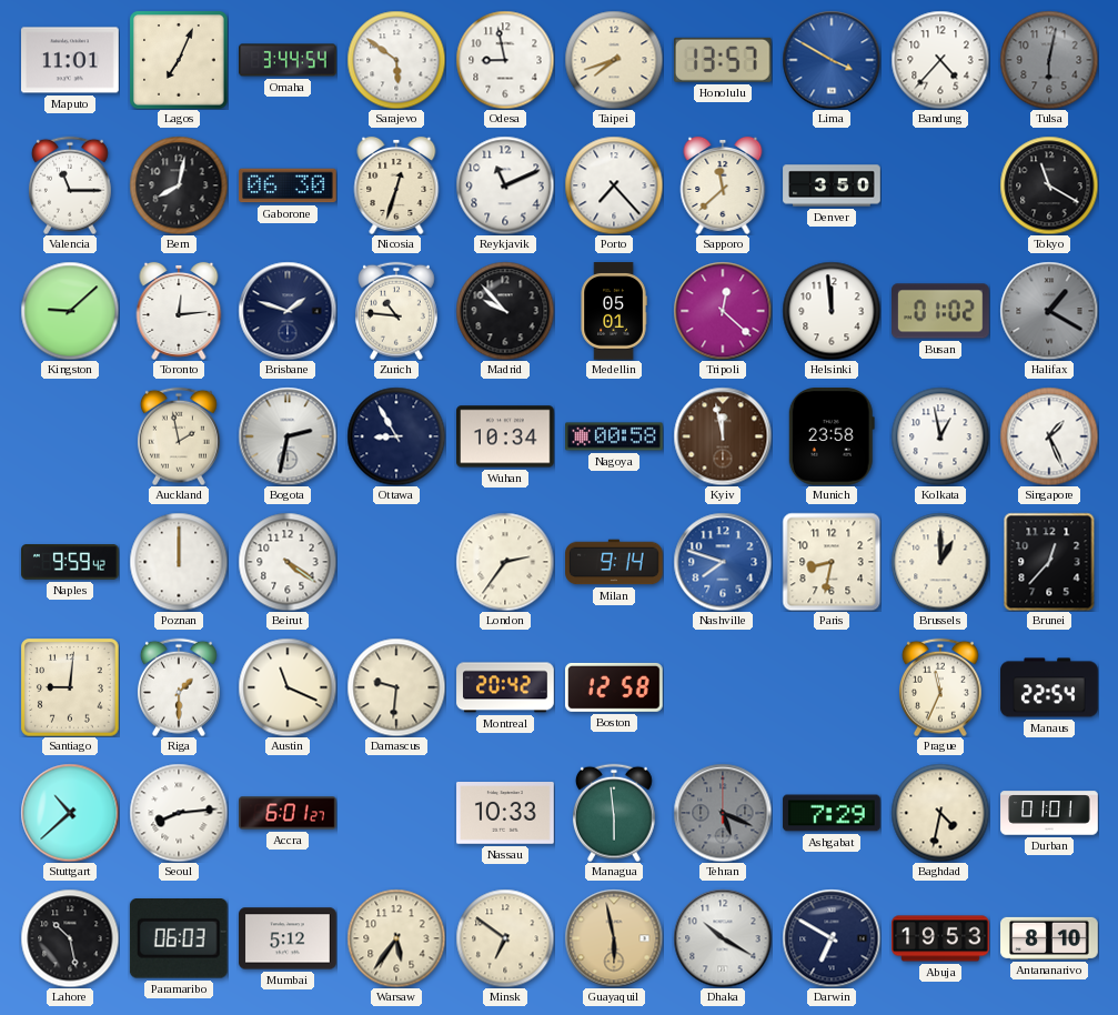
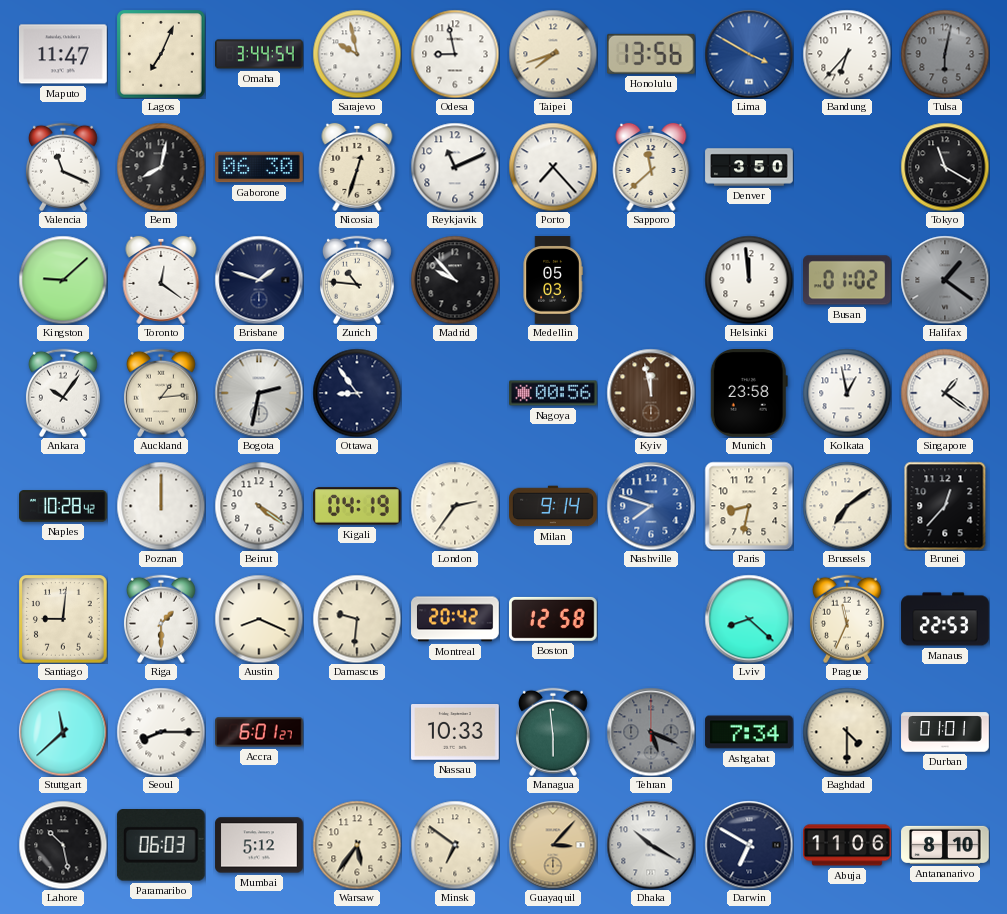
Maputo: 11:01 -> 11:47 (64, 54)
Sarajevo: 5:51 -> 9:58 (357, 54)
Honolulu: 13:57 -> 13:56 (651, 54)
Bandung: 4:37 -> 6:37 (847, 54)
Valencia: 11:15 -> 11:19 (63, 167)
Toronto: 12:14 -> 12:21 (161, 280)
Medellin: 05:01 -> 05:03 (553, 280)
Tripoli: 12:22 -> none (723, 311)
Halifax: 1:20 -> 1:21 (945, 280)
Ankara: none -> 10:06 (63, 393)
Auckland: 1:58 -> 1:14 (161, 393)
Ottawa: 8:55 -> 8:54 (357, 393)
Wuhan: 10:34 -> none (506, 436)
Nagoya: 00:58 -> 00:56 (553, 393)
Singapore: 1:26 -> 1:21 (945, 393)
Naples: 9:59 -> 10:28 (63, 506)
Kigali: none -> 04:19 (358, 506)
Brussels: 1:00 -> 7:09 (847, 506)
Austin: 11:19 -> 8:19 (259, 619)
Lviv: none -> 8:22 (749, 619)
Manaus: 22:54 -> 22:53 (945, 619)
Stuttgart: 10:38 -> 11:38 (63, 732)
Seoul: 8:14 -> 8:15 (161, 732)
Ashgabat: 7:29 -> 7:34 (749, 732)
Baghdad: 4:32 -> 4:30 (847, 732)
Guayaquil: 5:58 -> 3:07 (553, 845)
Abuja: 19:53 -> 11:06 (847, 845)
